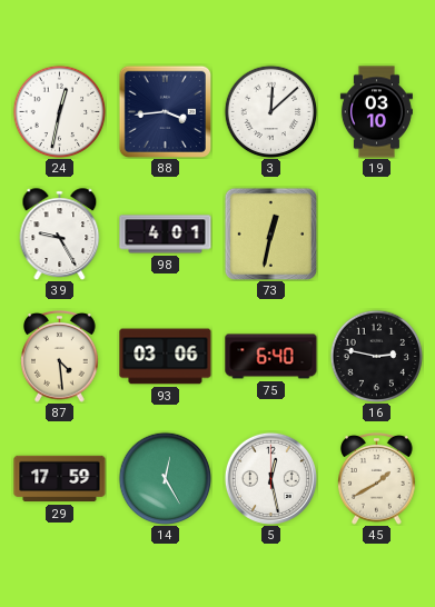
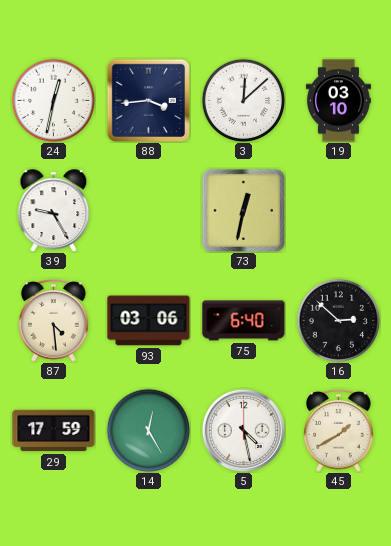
98: 4:01 -> none (166, 235)
16: 2:47 -> 2:52 (338, 320)
5: 12:28 -> 4:28 (243, 430)
